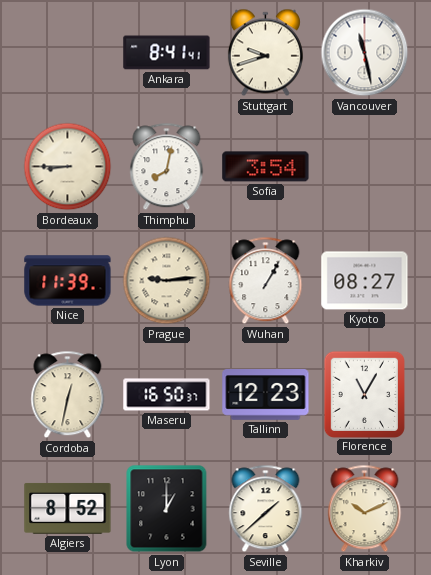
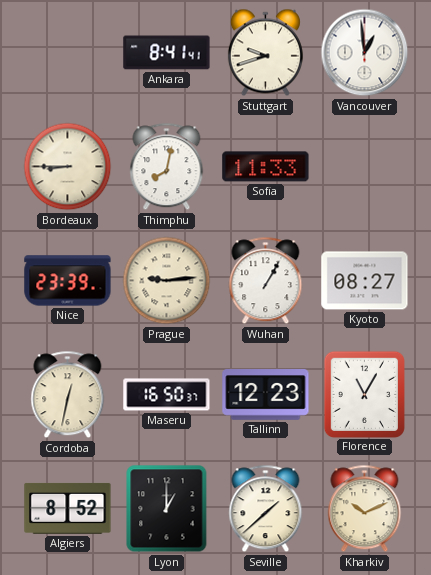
Vancouver: 11:28 -> 12:59 (365, 53)
Sofia: 3:54 -> 11:33 (266, 167)
Nice: 11:39 -> 23:39 (68, 281)
